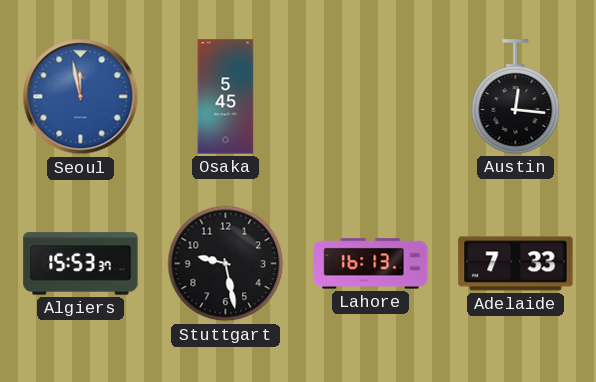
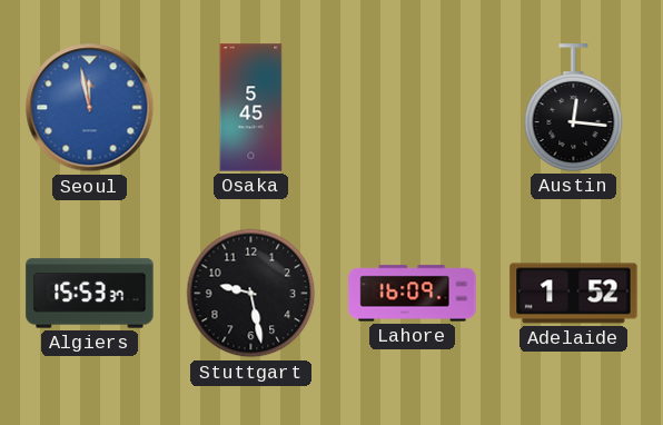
Lahore: 16:13 -> 16:09 (413, 294)
Adelaide: 7:33 -> 1:52 (574, 294)
